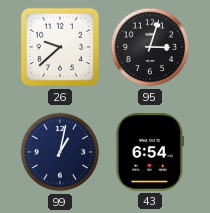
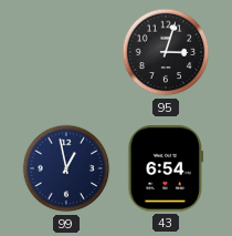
26: 9:38 -> none (60, 47)
99: 1:02 -> 12:58 (66, 168)
